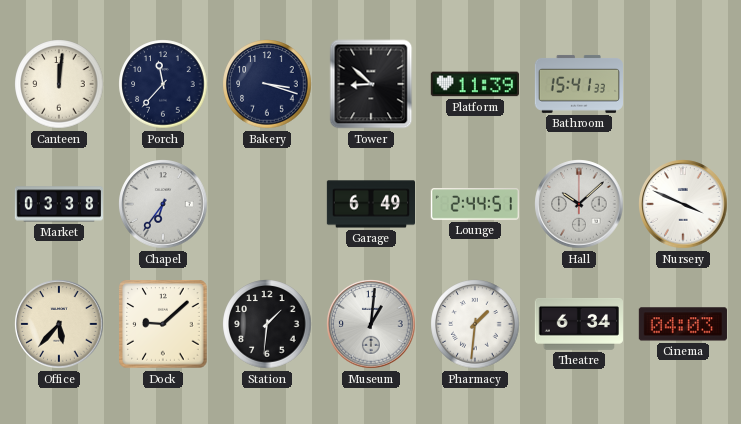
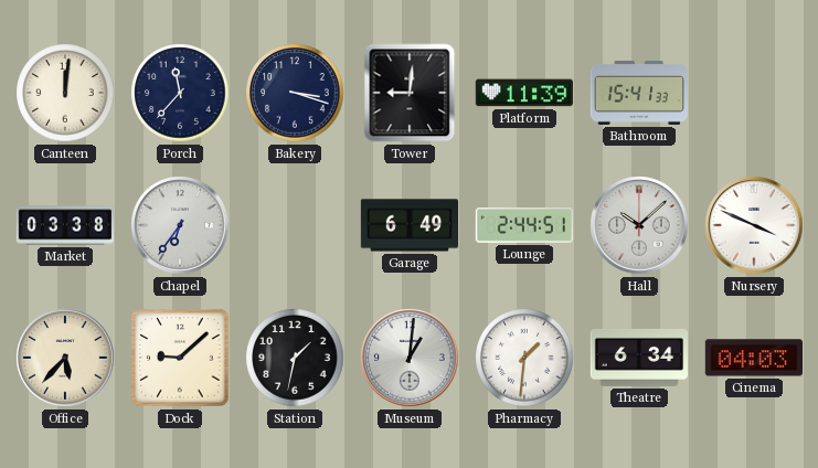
Tower: 8:52 -> 9:01 (410, 93)
Station: 1:31 -> 1:32 (295, 358)
